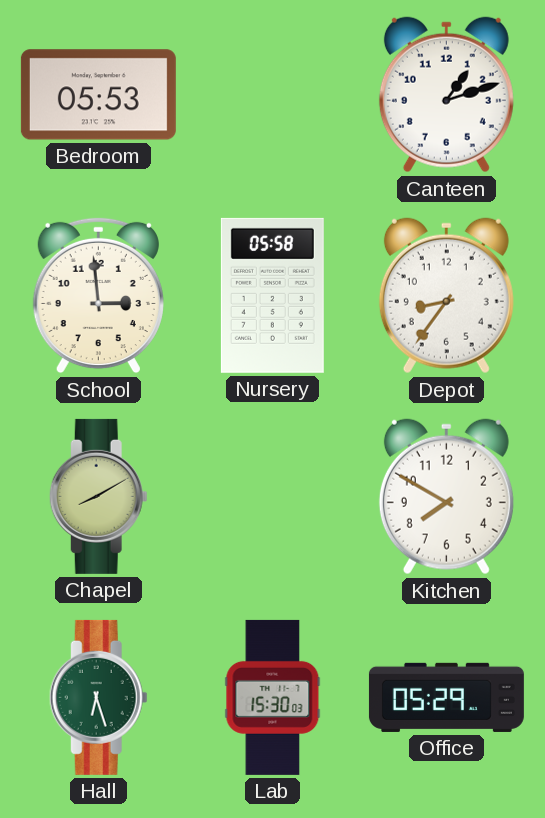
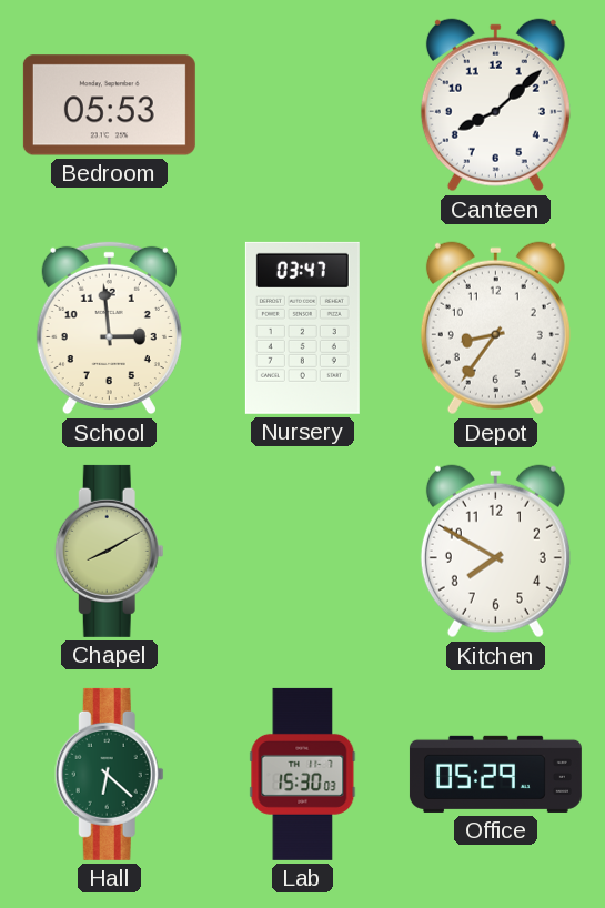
Canteen: 1:12 -> 8:08 (495, 105)
Nursery: 05:58 -> 03:47 (302, 327)
Hall: 6:27 -> 6:22 (109, 774)
